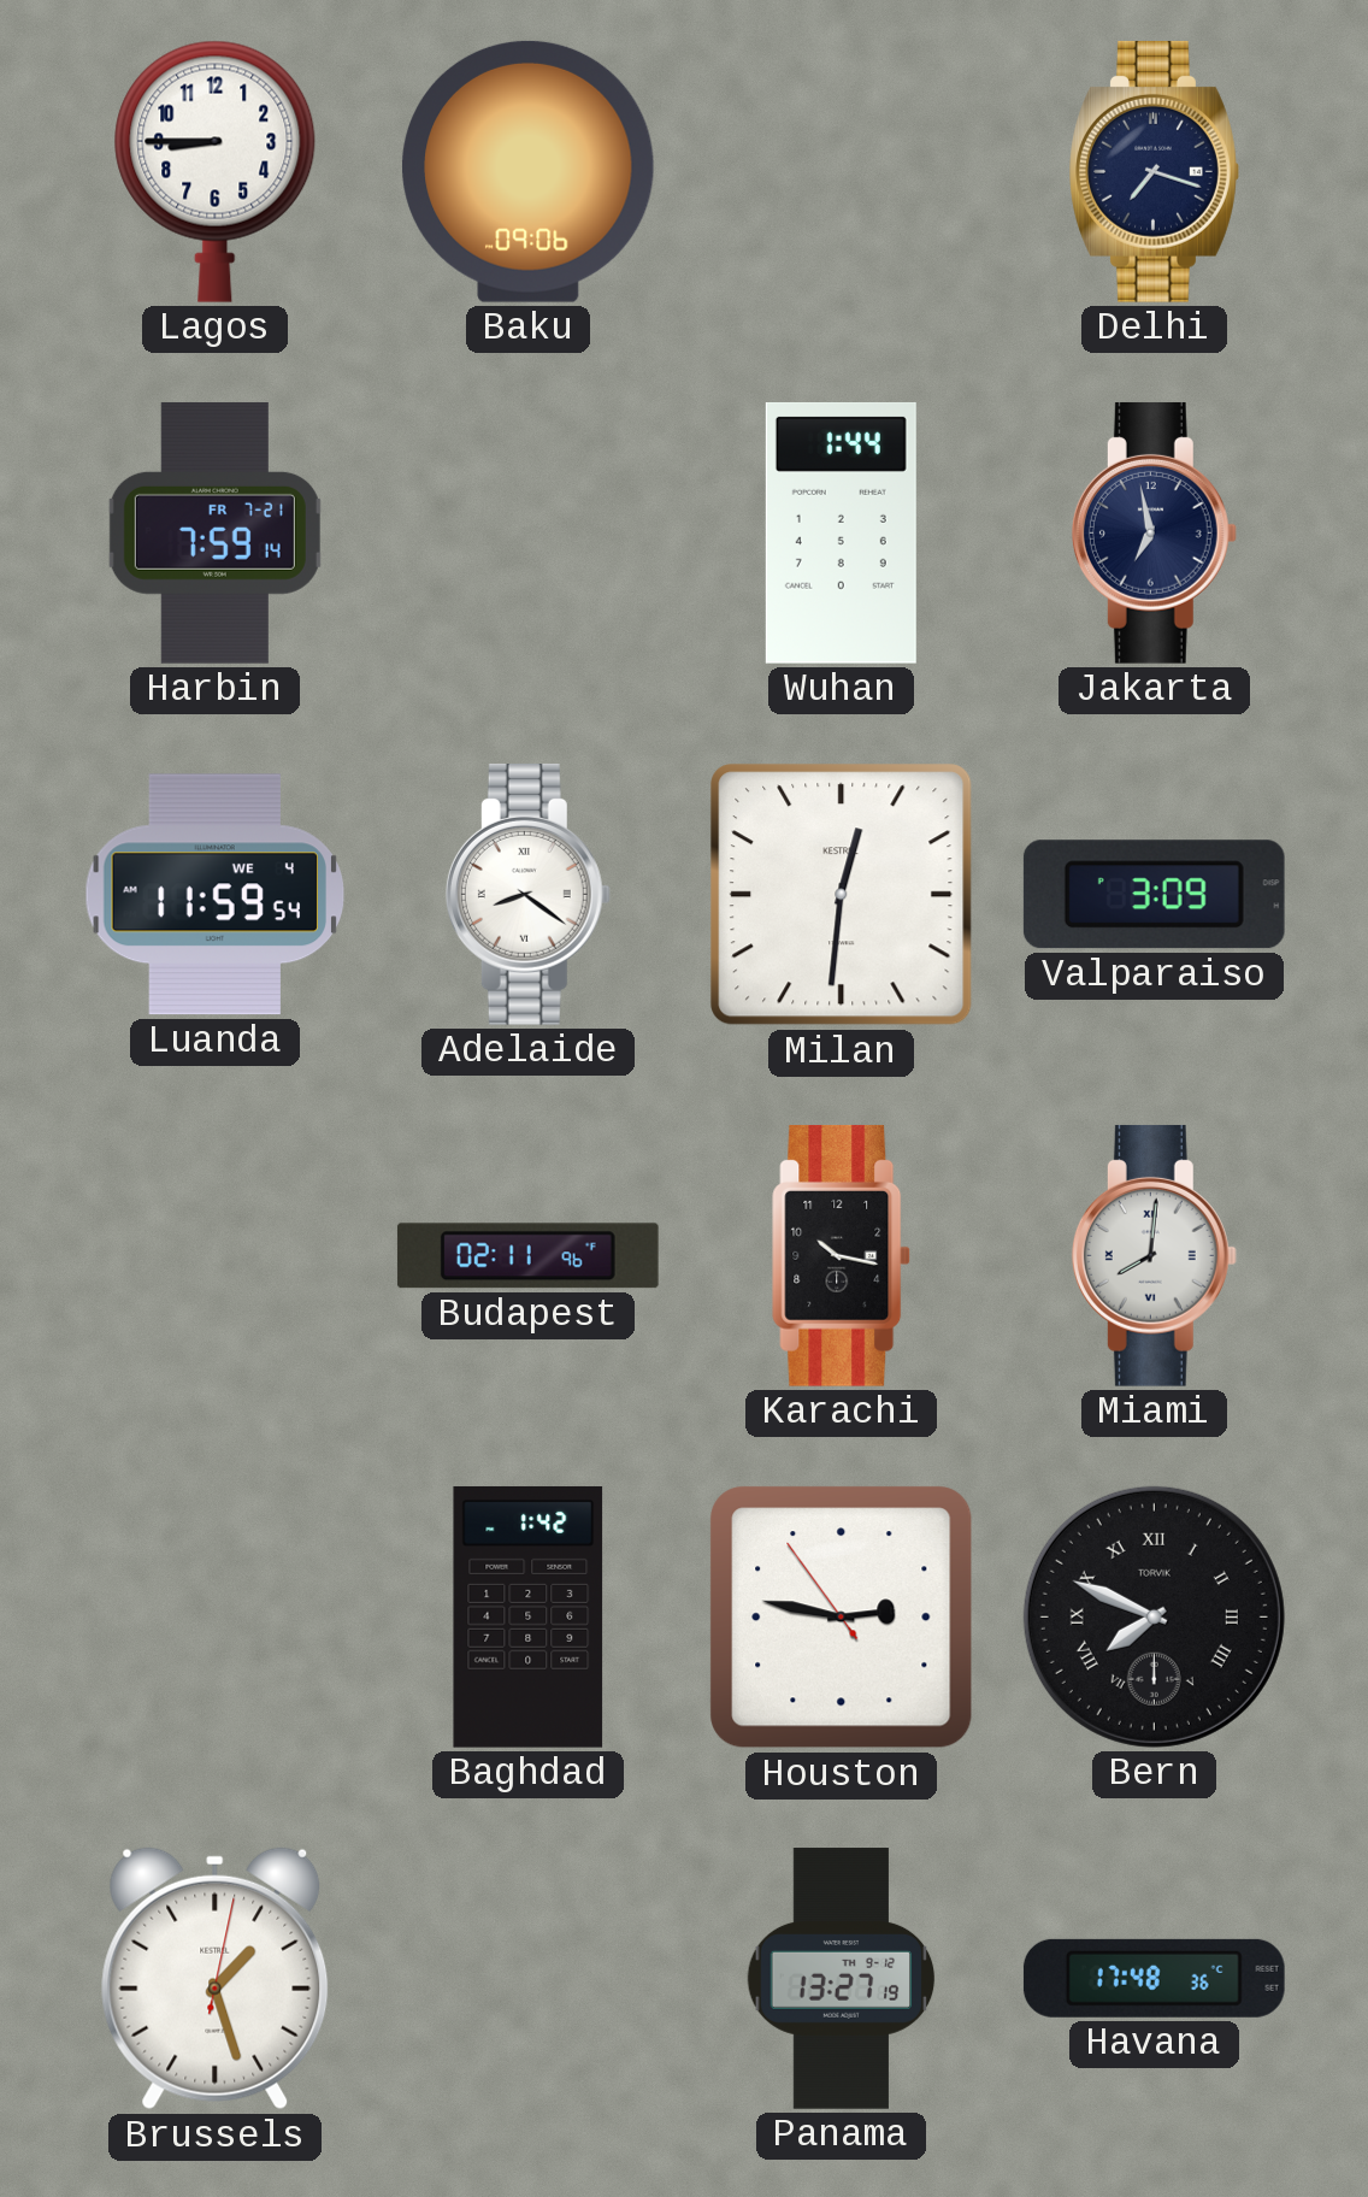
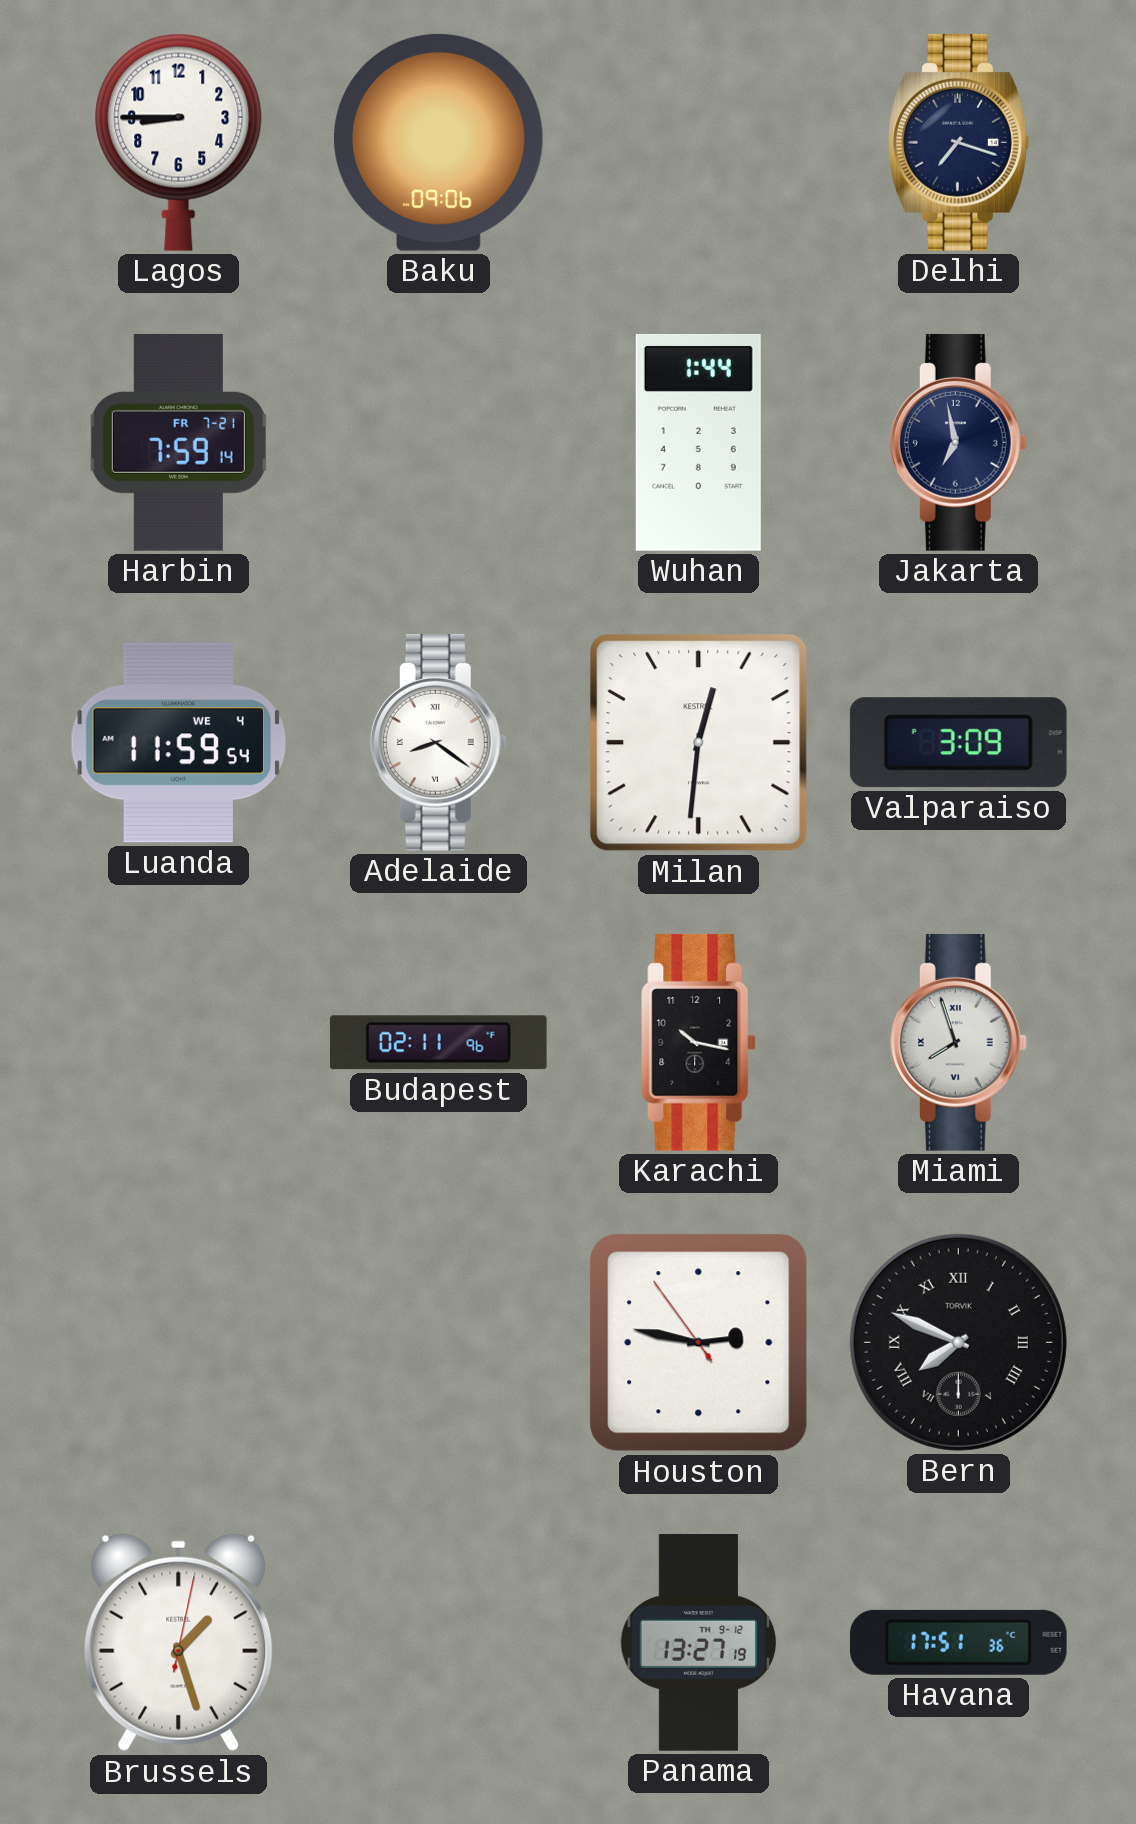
Miami: 8:01 -> 7:57 (958, 1042)
Baghdad: 1:42 -> none (529, 1616)
Havana: 17:48 -> 17:51 (958, 1642)
